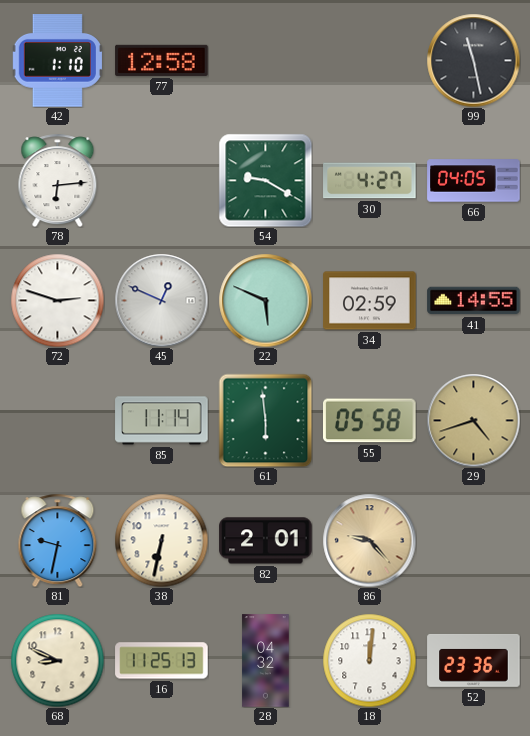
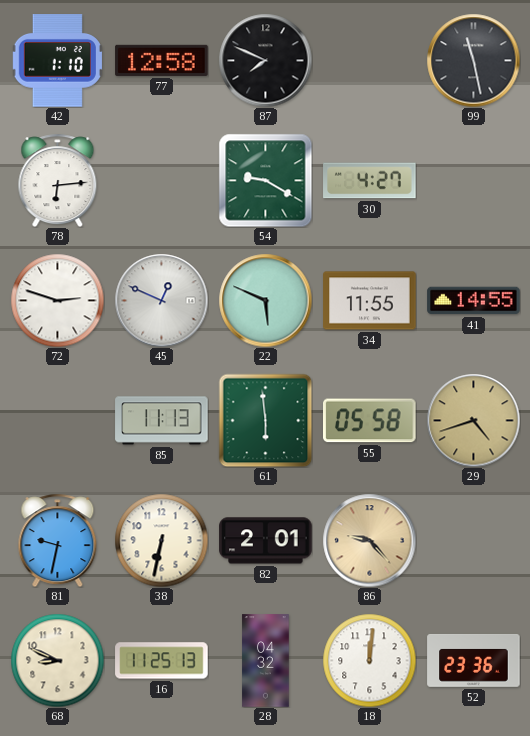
87: none -> 7:49 (265, 60)
66: 04:05 -> none (474, 181)
34: 02:59 -> 11:55 (370, 301)
85: 11:14 -> 11:13 (162, 421)
